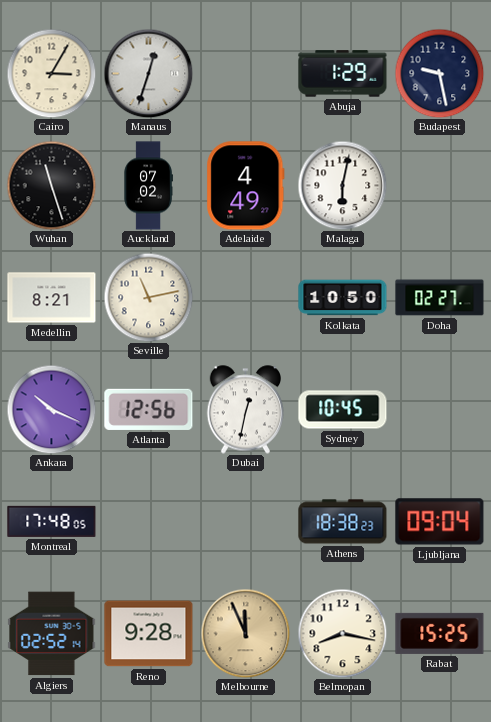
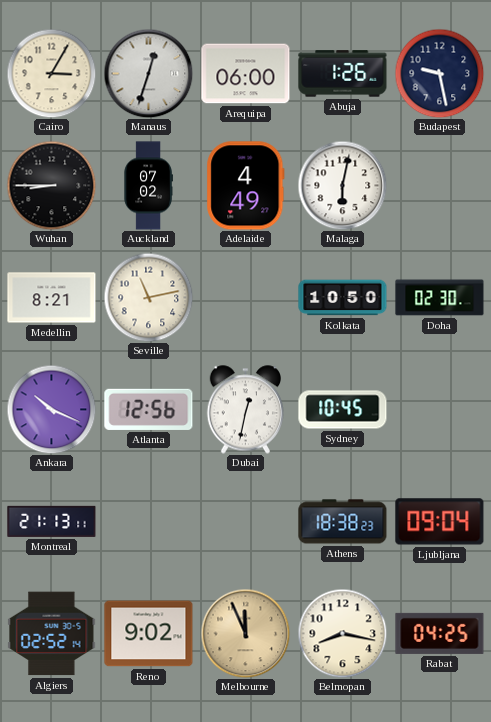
Arequipa: none -> 06:00 (246, 74)
Abuja: 1:29 -> 1:26 (343, 74)
Wuhan: 11:27 -> 8:45 (51, 185)
Doha: 02:27 -> 02:30 (440, 298)
Montreal: 17:48 -> 21:13 (52, 521)
Reno: 9:28 -> 9:02 (149, 634)
Rabat: 15:25 -> 04:25 (440, 633)
